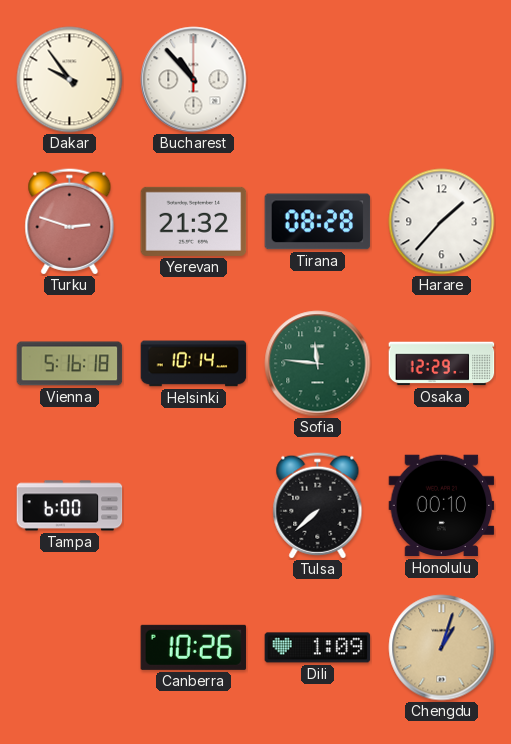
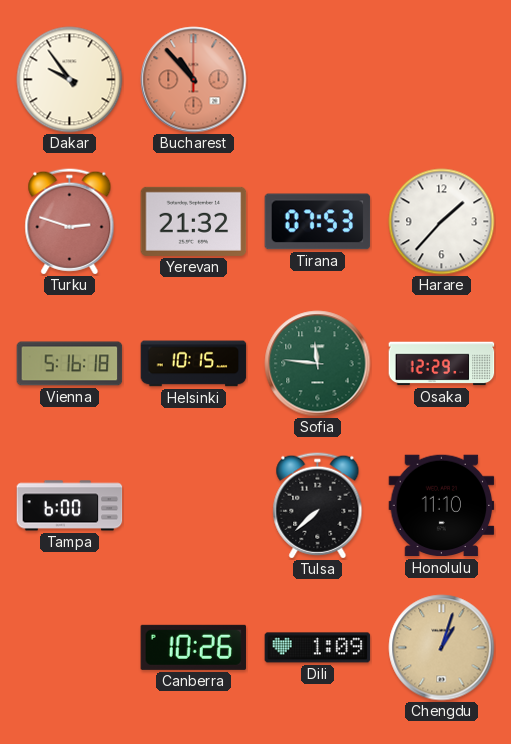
Bucharest dial: white -> salmon (194, 80)
Tirana: 08:28 -> 07:53 (318, 222)
Helsinki: 10:14 -> 10:15 (194, 364)
Honolulu: 00:10 -> 11:10 (442, 506)
